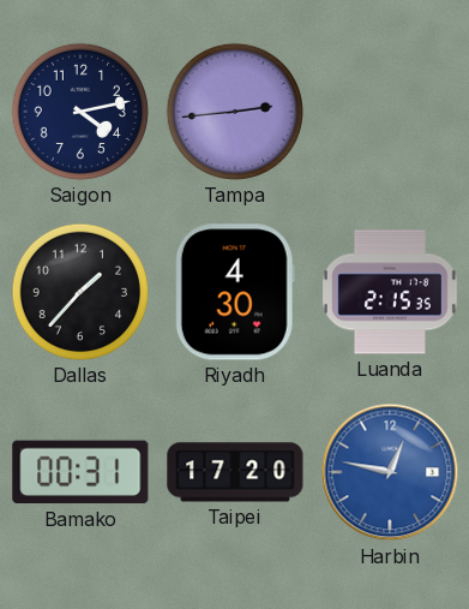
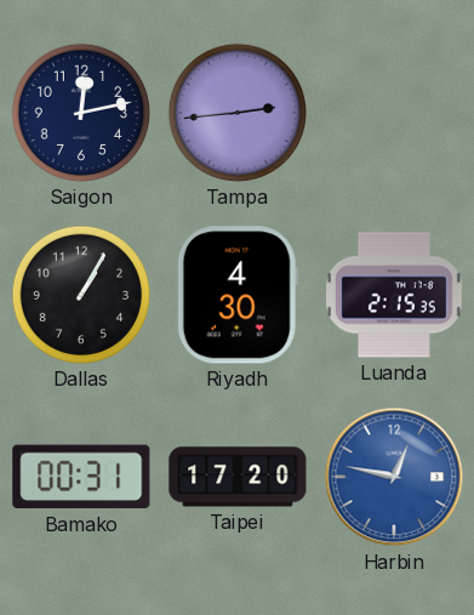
Saigon: 4:13 -> 12:13 (81, 113)
Dallas: 1:37 -> 1:05 (81, 295)
